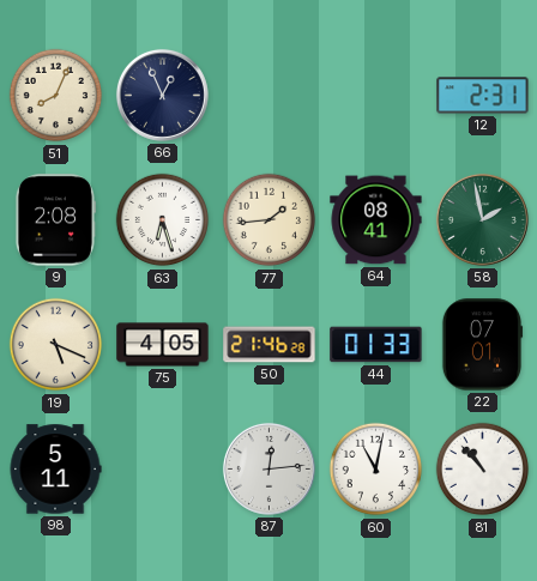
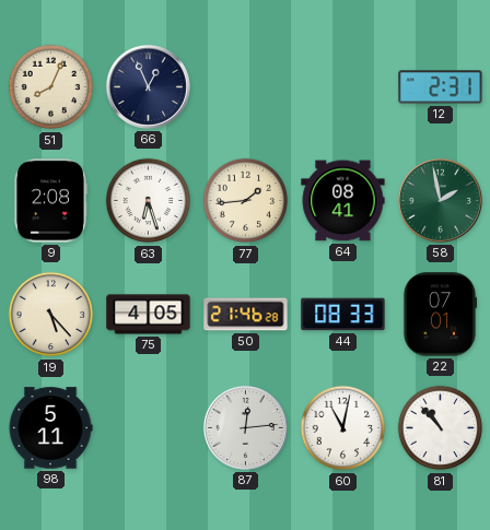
19: 5:19 -> 5:23 (51, 315)
44: 01:33 -> 08:33 (343, 315)
